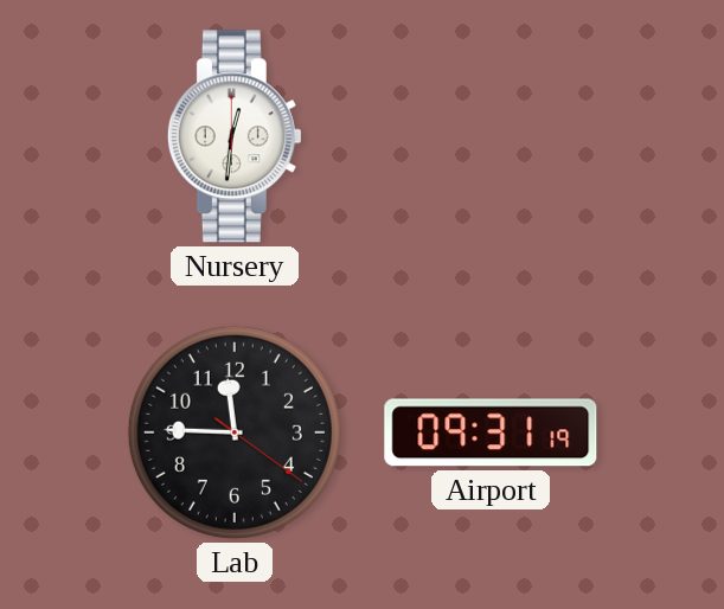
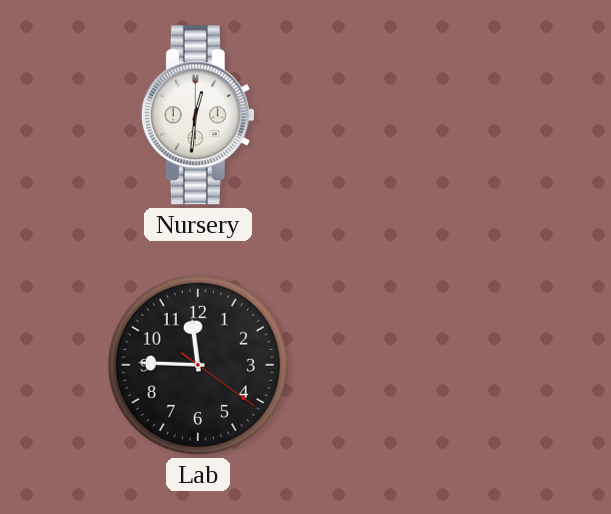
Airport: 09:31 -> none (491, 432)
